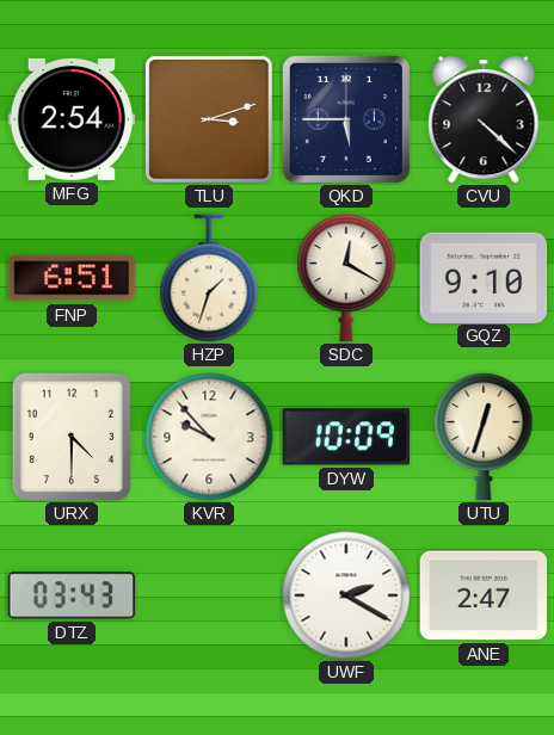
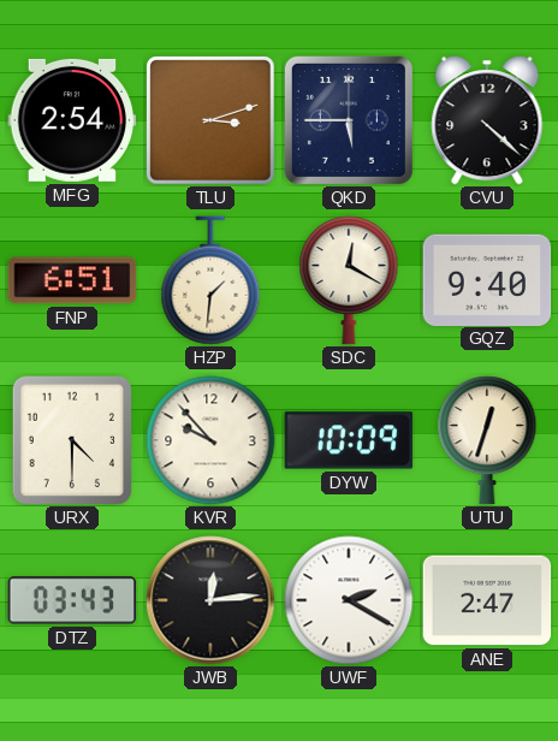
HZP: 1:33 -> 1:31 (210, 280)
GQZ: 9:10 -> 9:40 (487, 279)
JWB: none -> 12:14 (210, 600)
